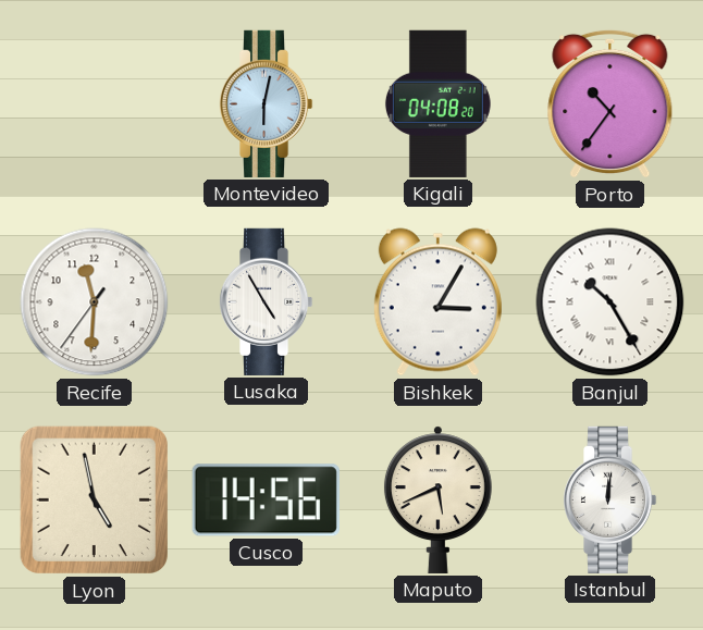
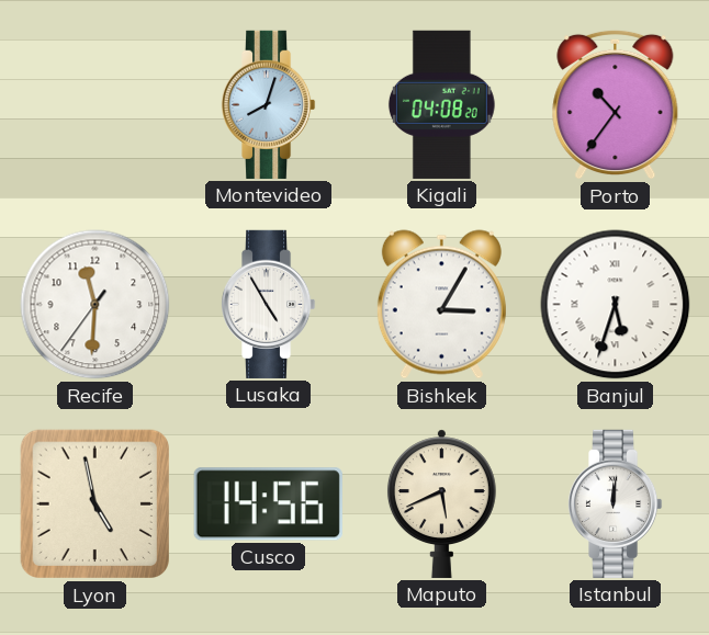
Montevideo: 6:02 -> 8:03 (268, 104)
Banjul: 10:25 -> 5:33 (616, 305)
